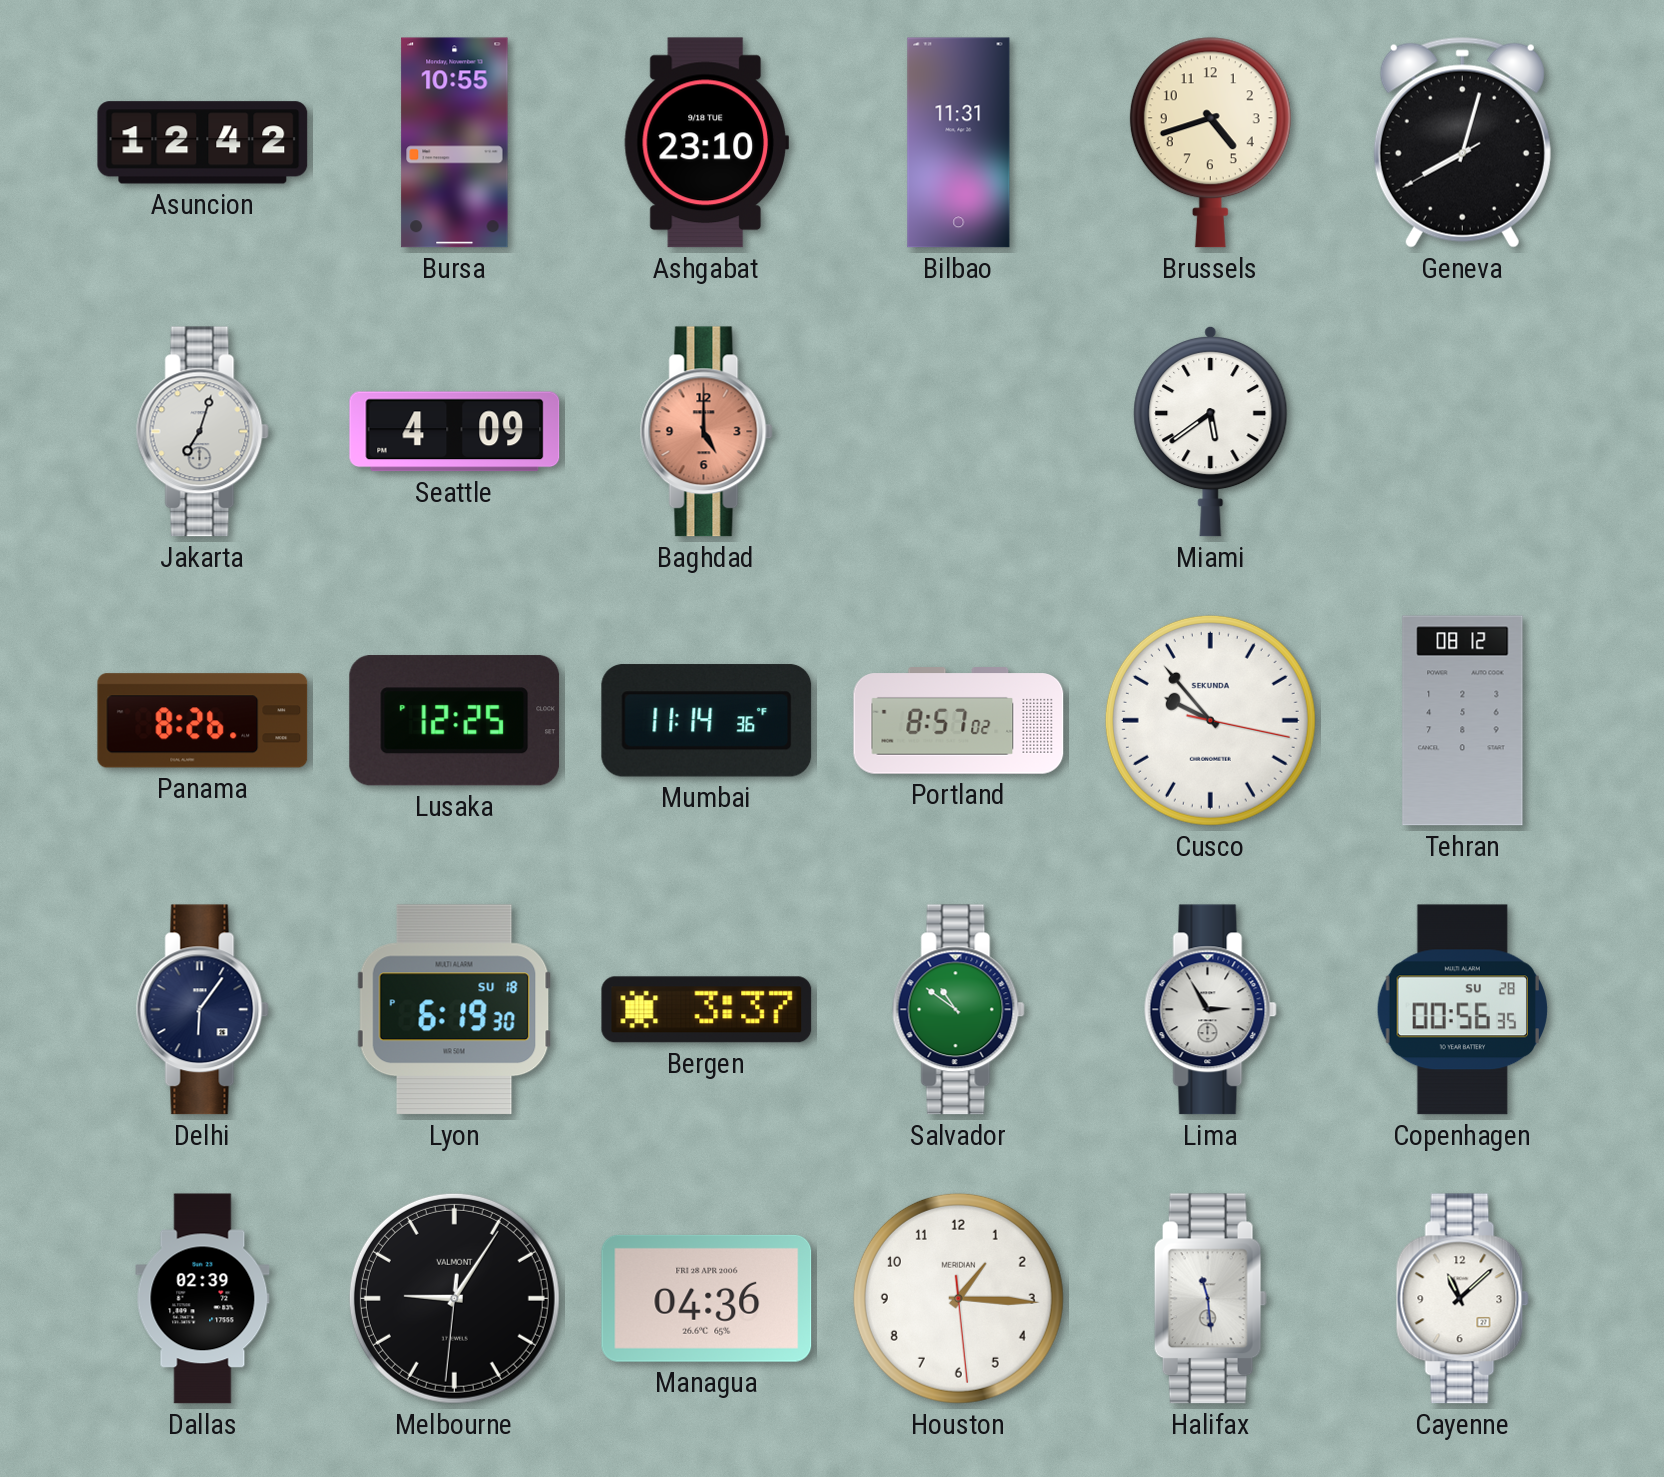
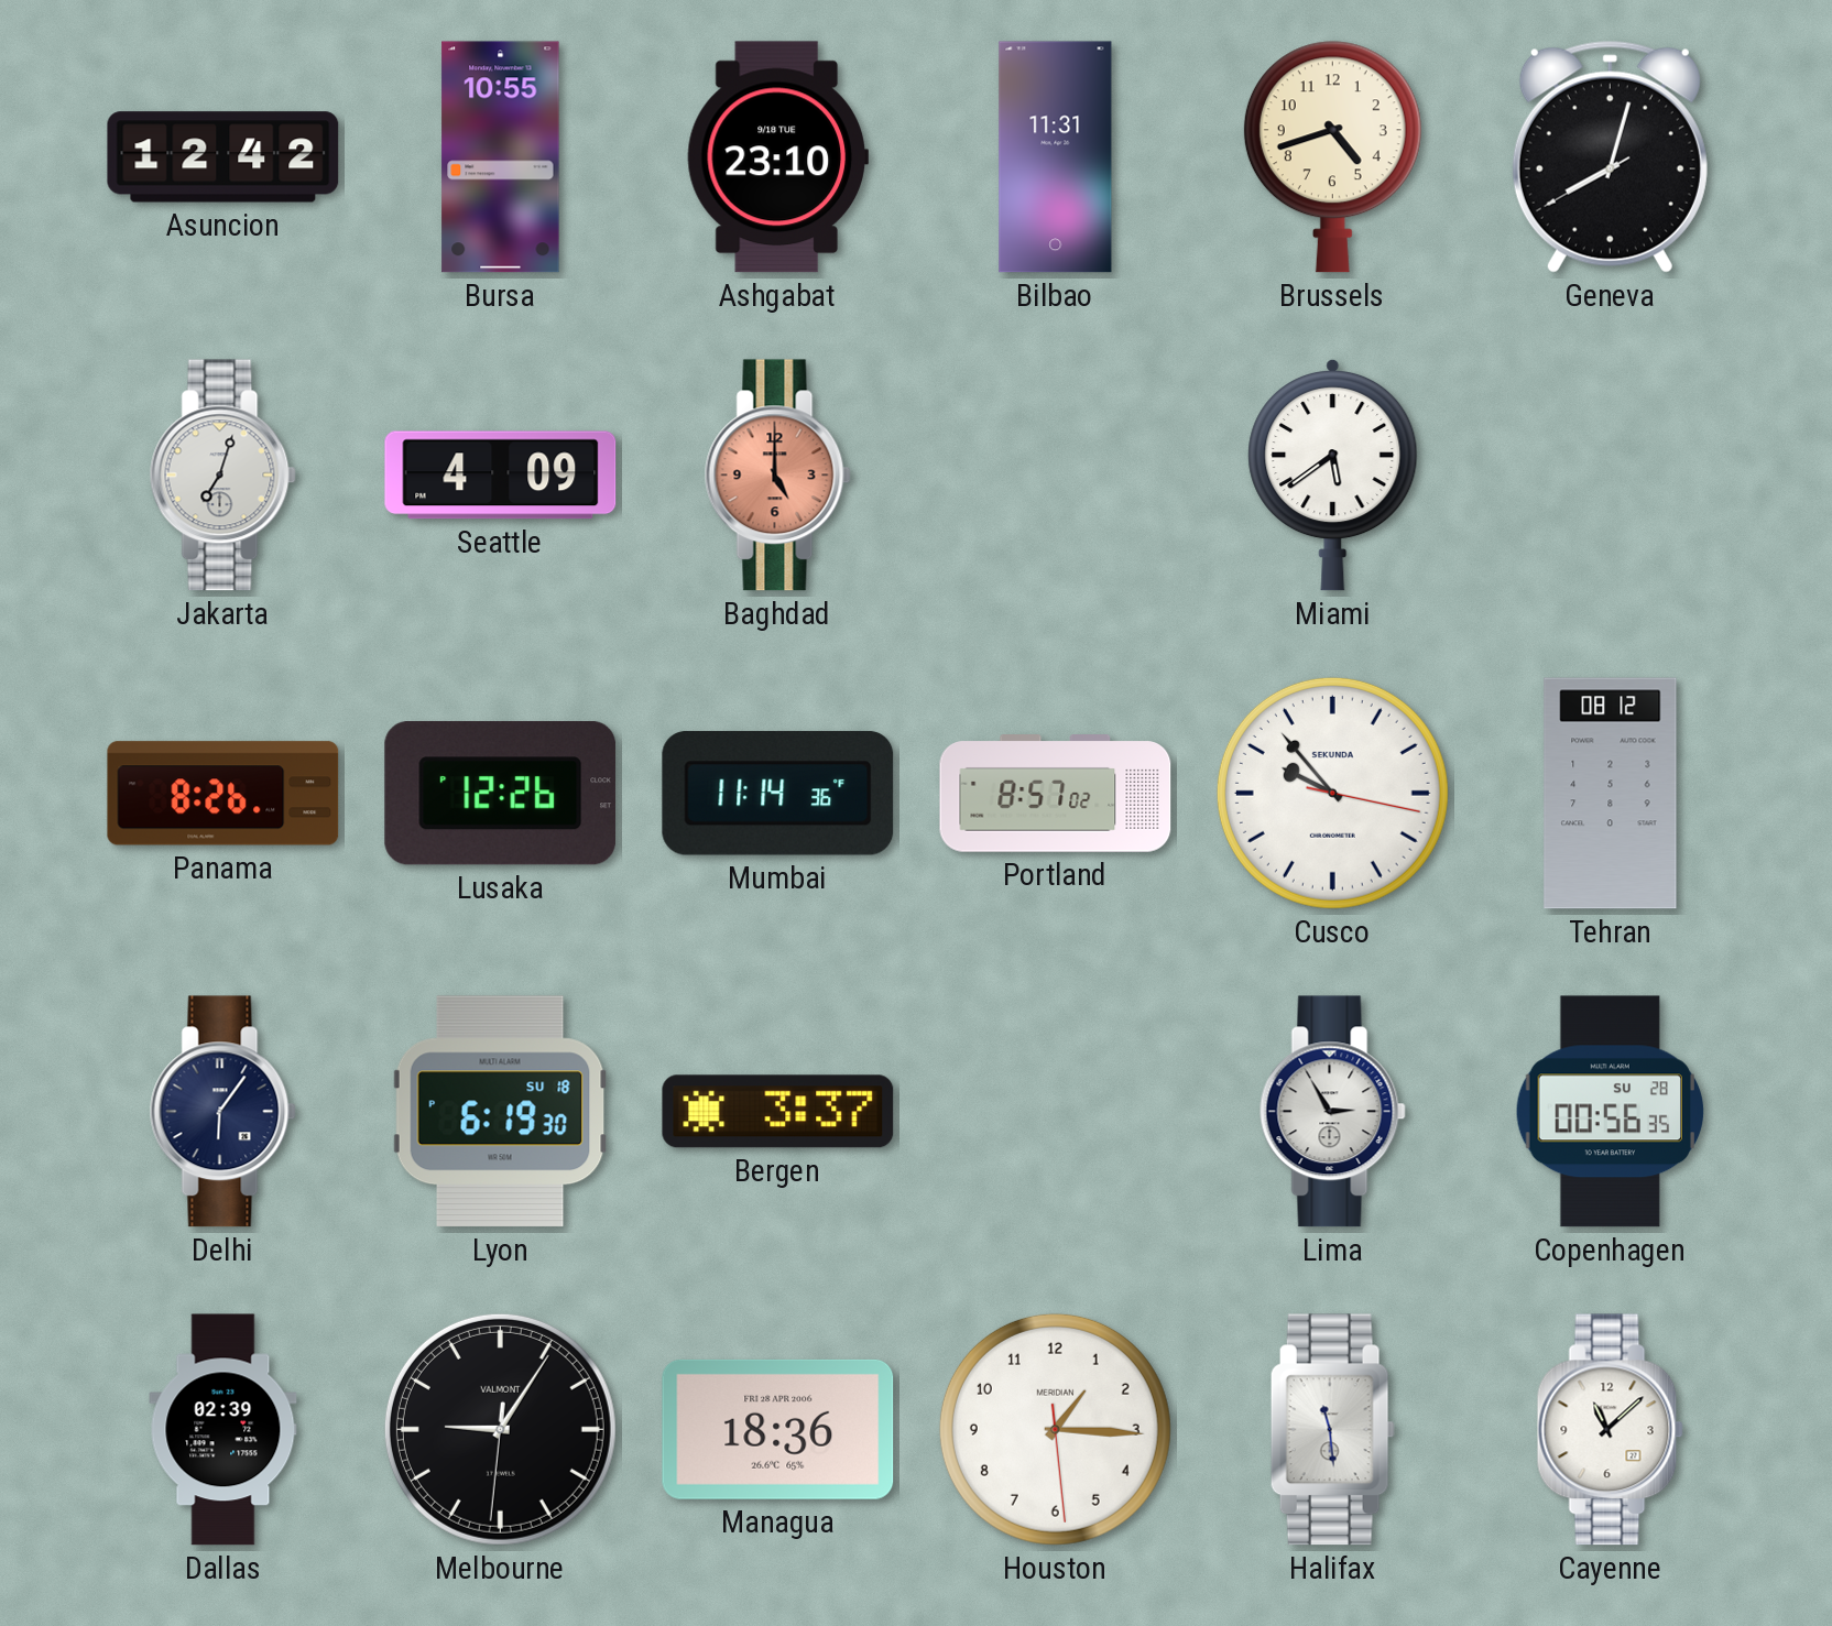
Lusaka: 12:25 -> 12:26 (501, 794)
Salvador: 10:51 -> none (958, 1010)
Managua: 04:36 -> 18:36 (778, 1429)
